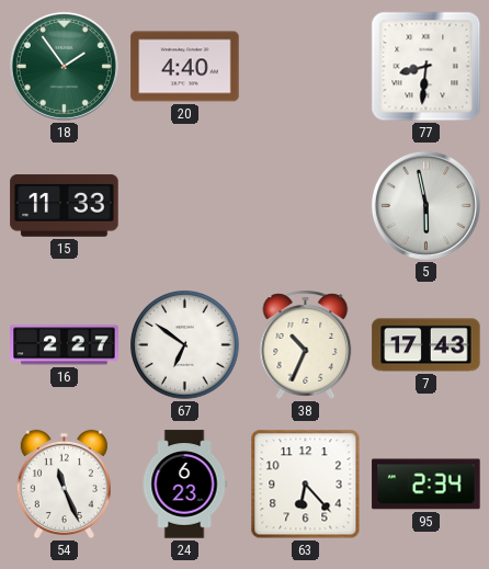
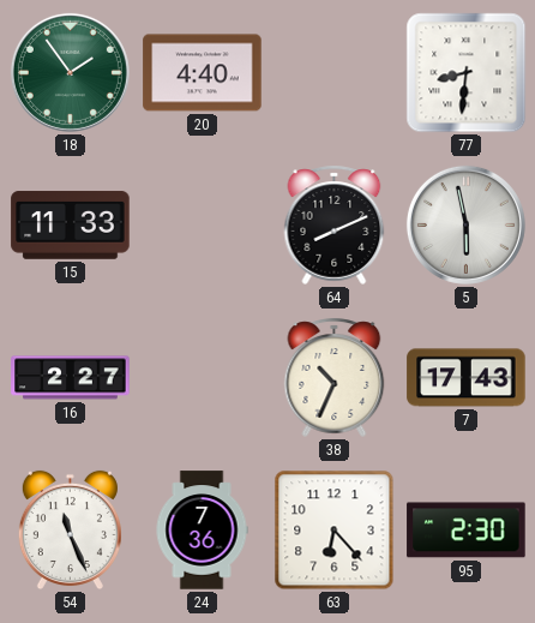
64: none -> 8:11 (335, 224)
67: 6:51 -> none (185, 345)
24: 6:23 -> 7:36 (202, 531)
95: 2:34 -> 2:30 (467, 531)
